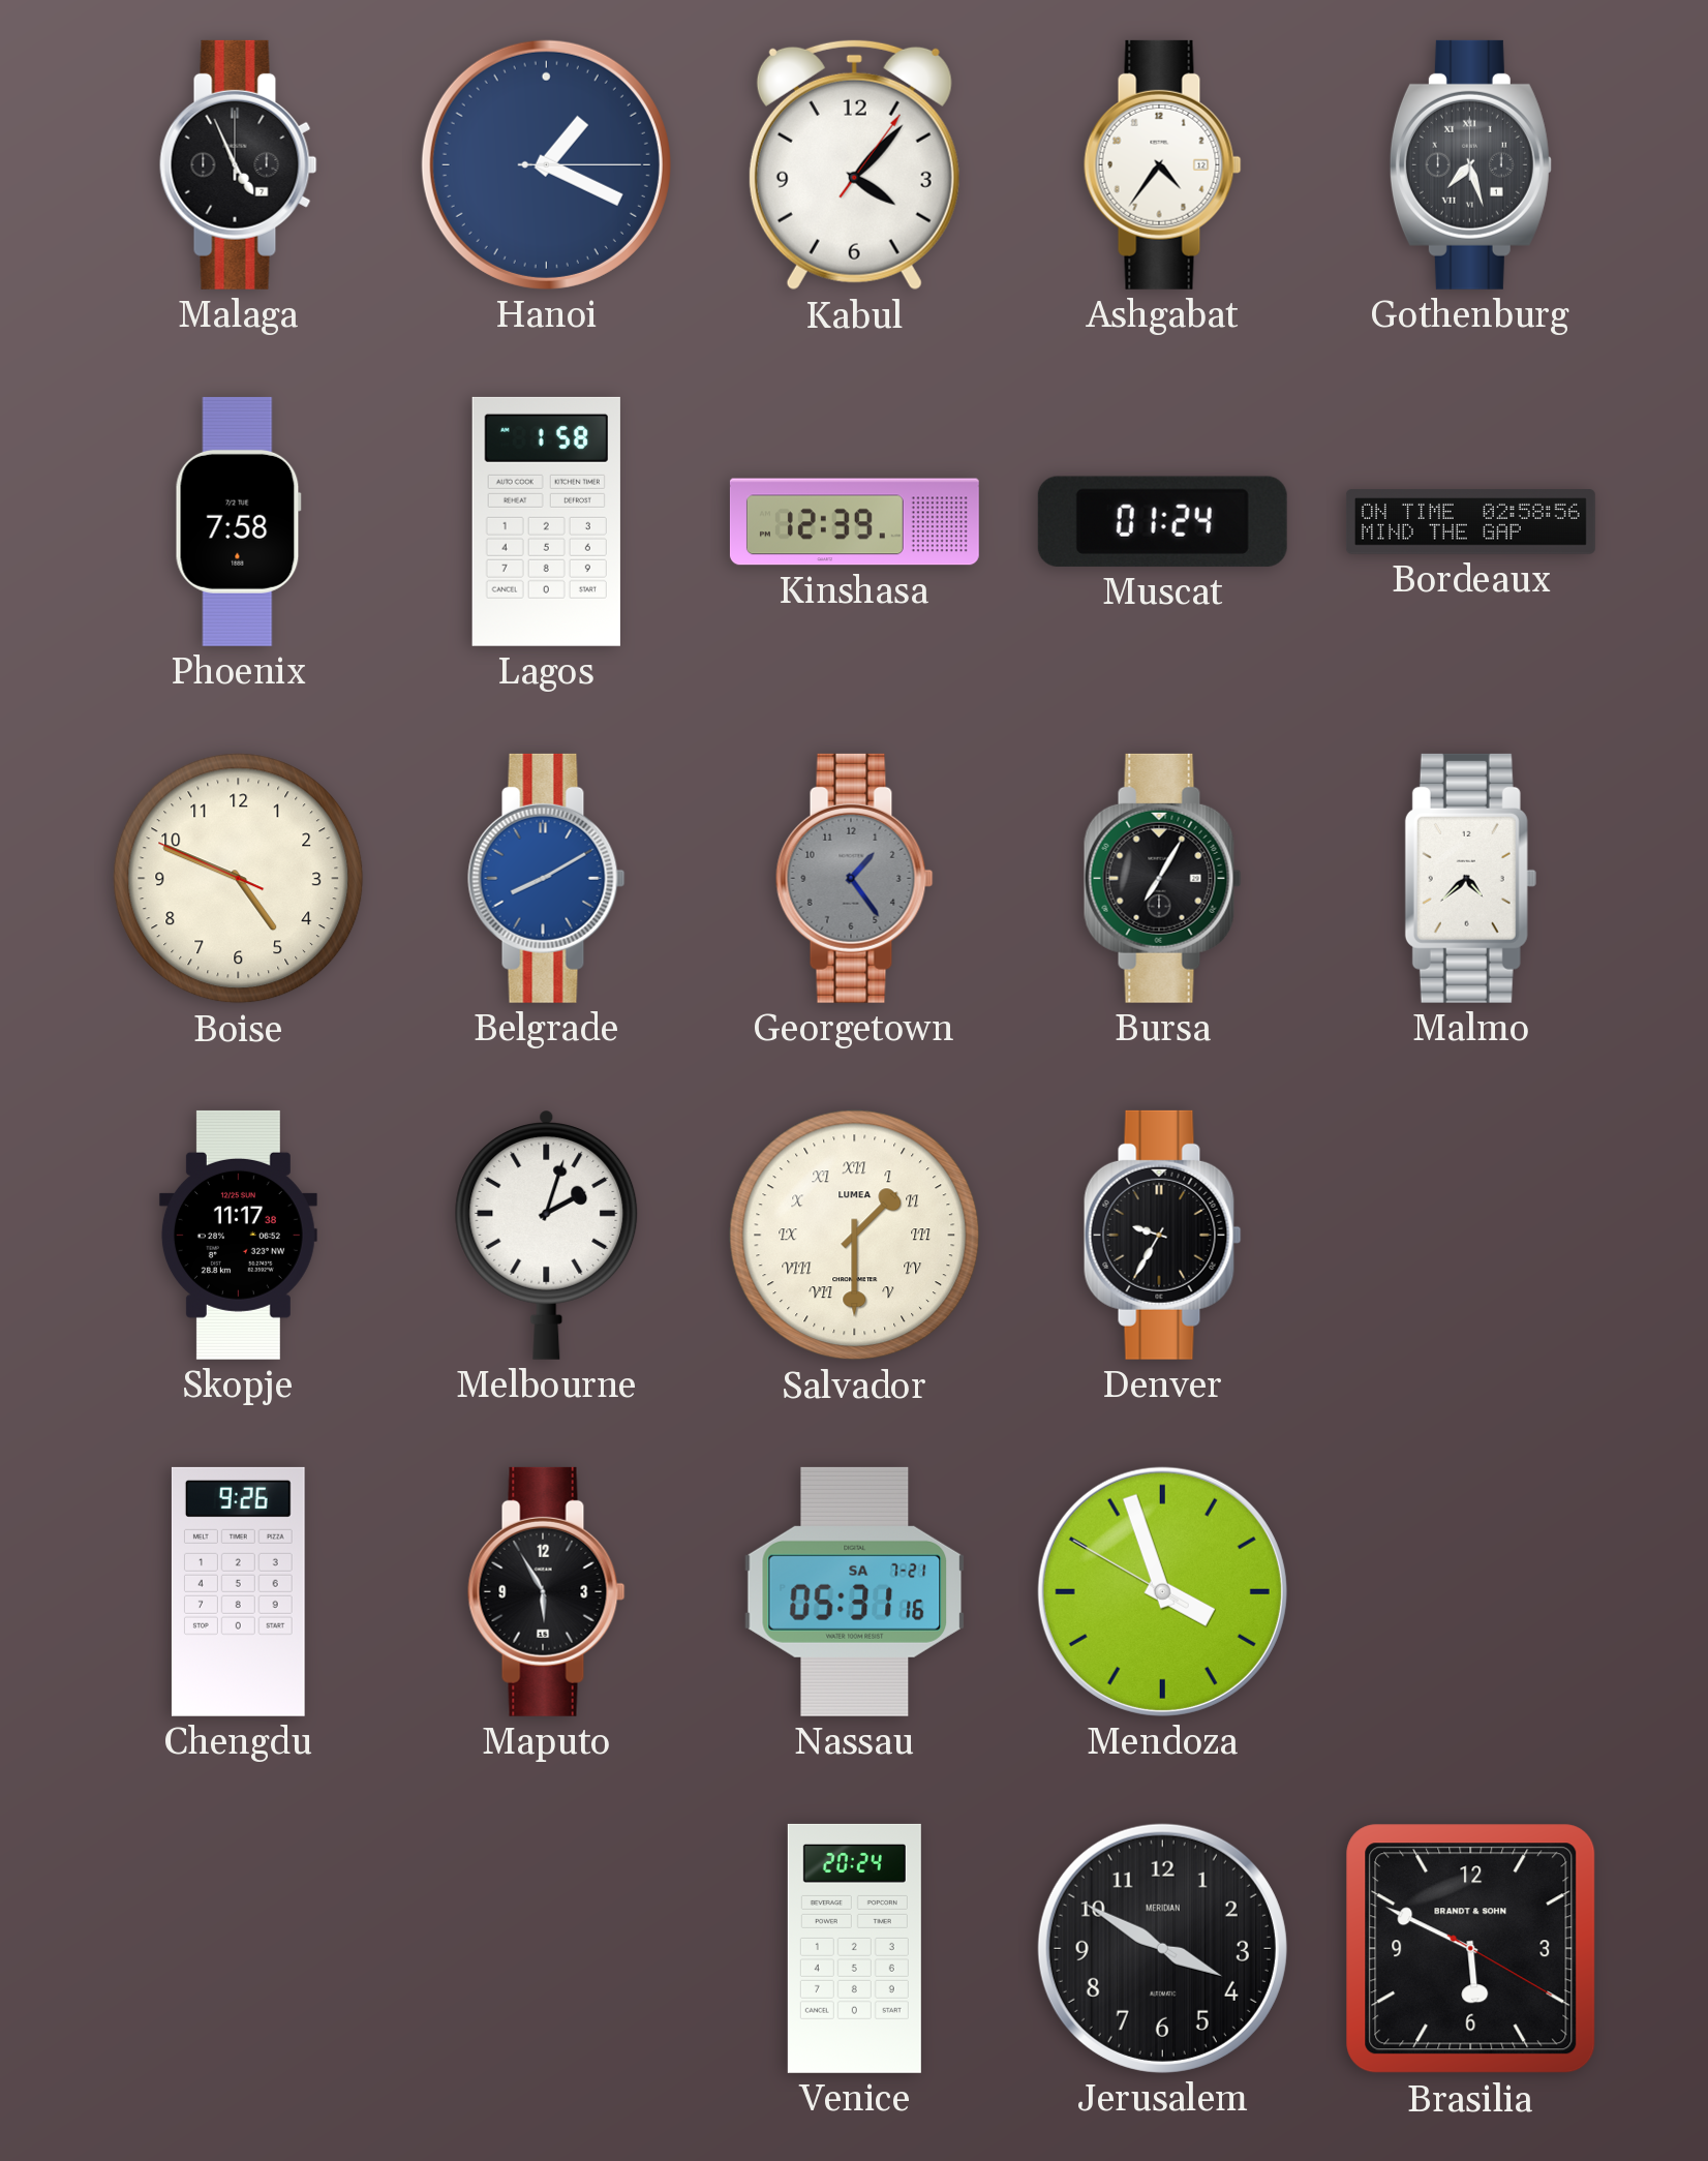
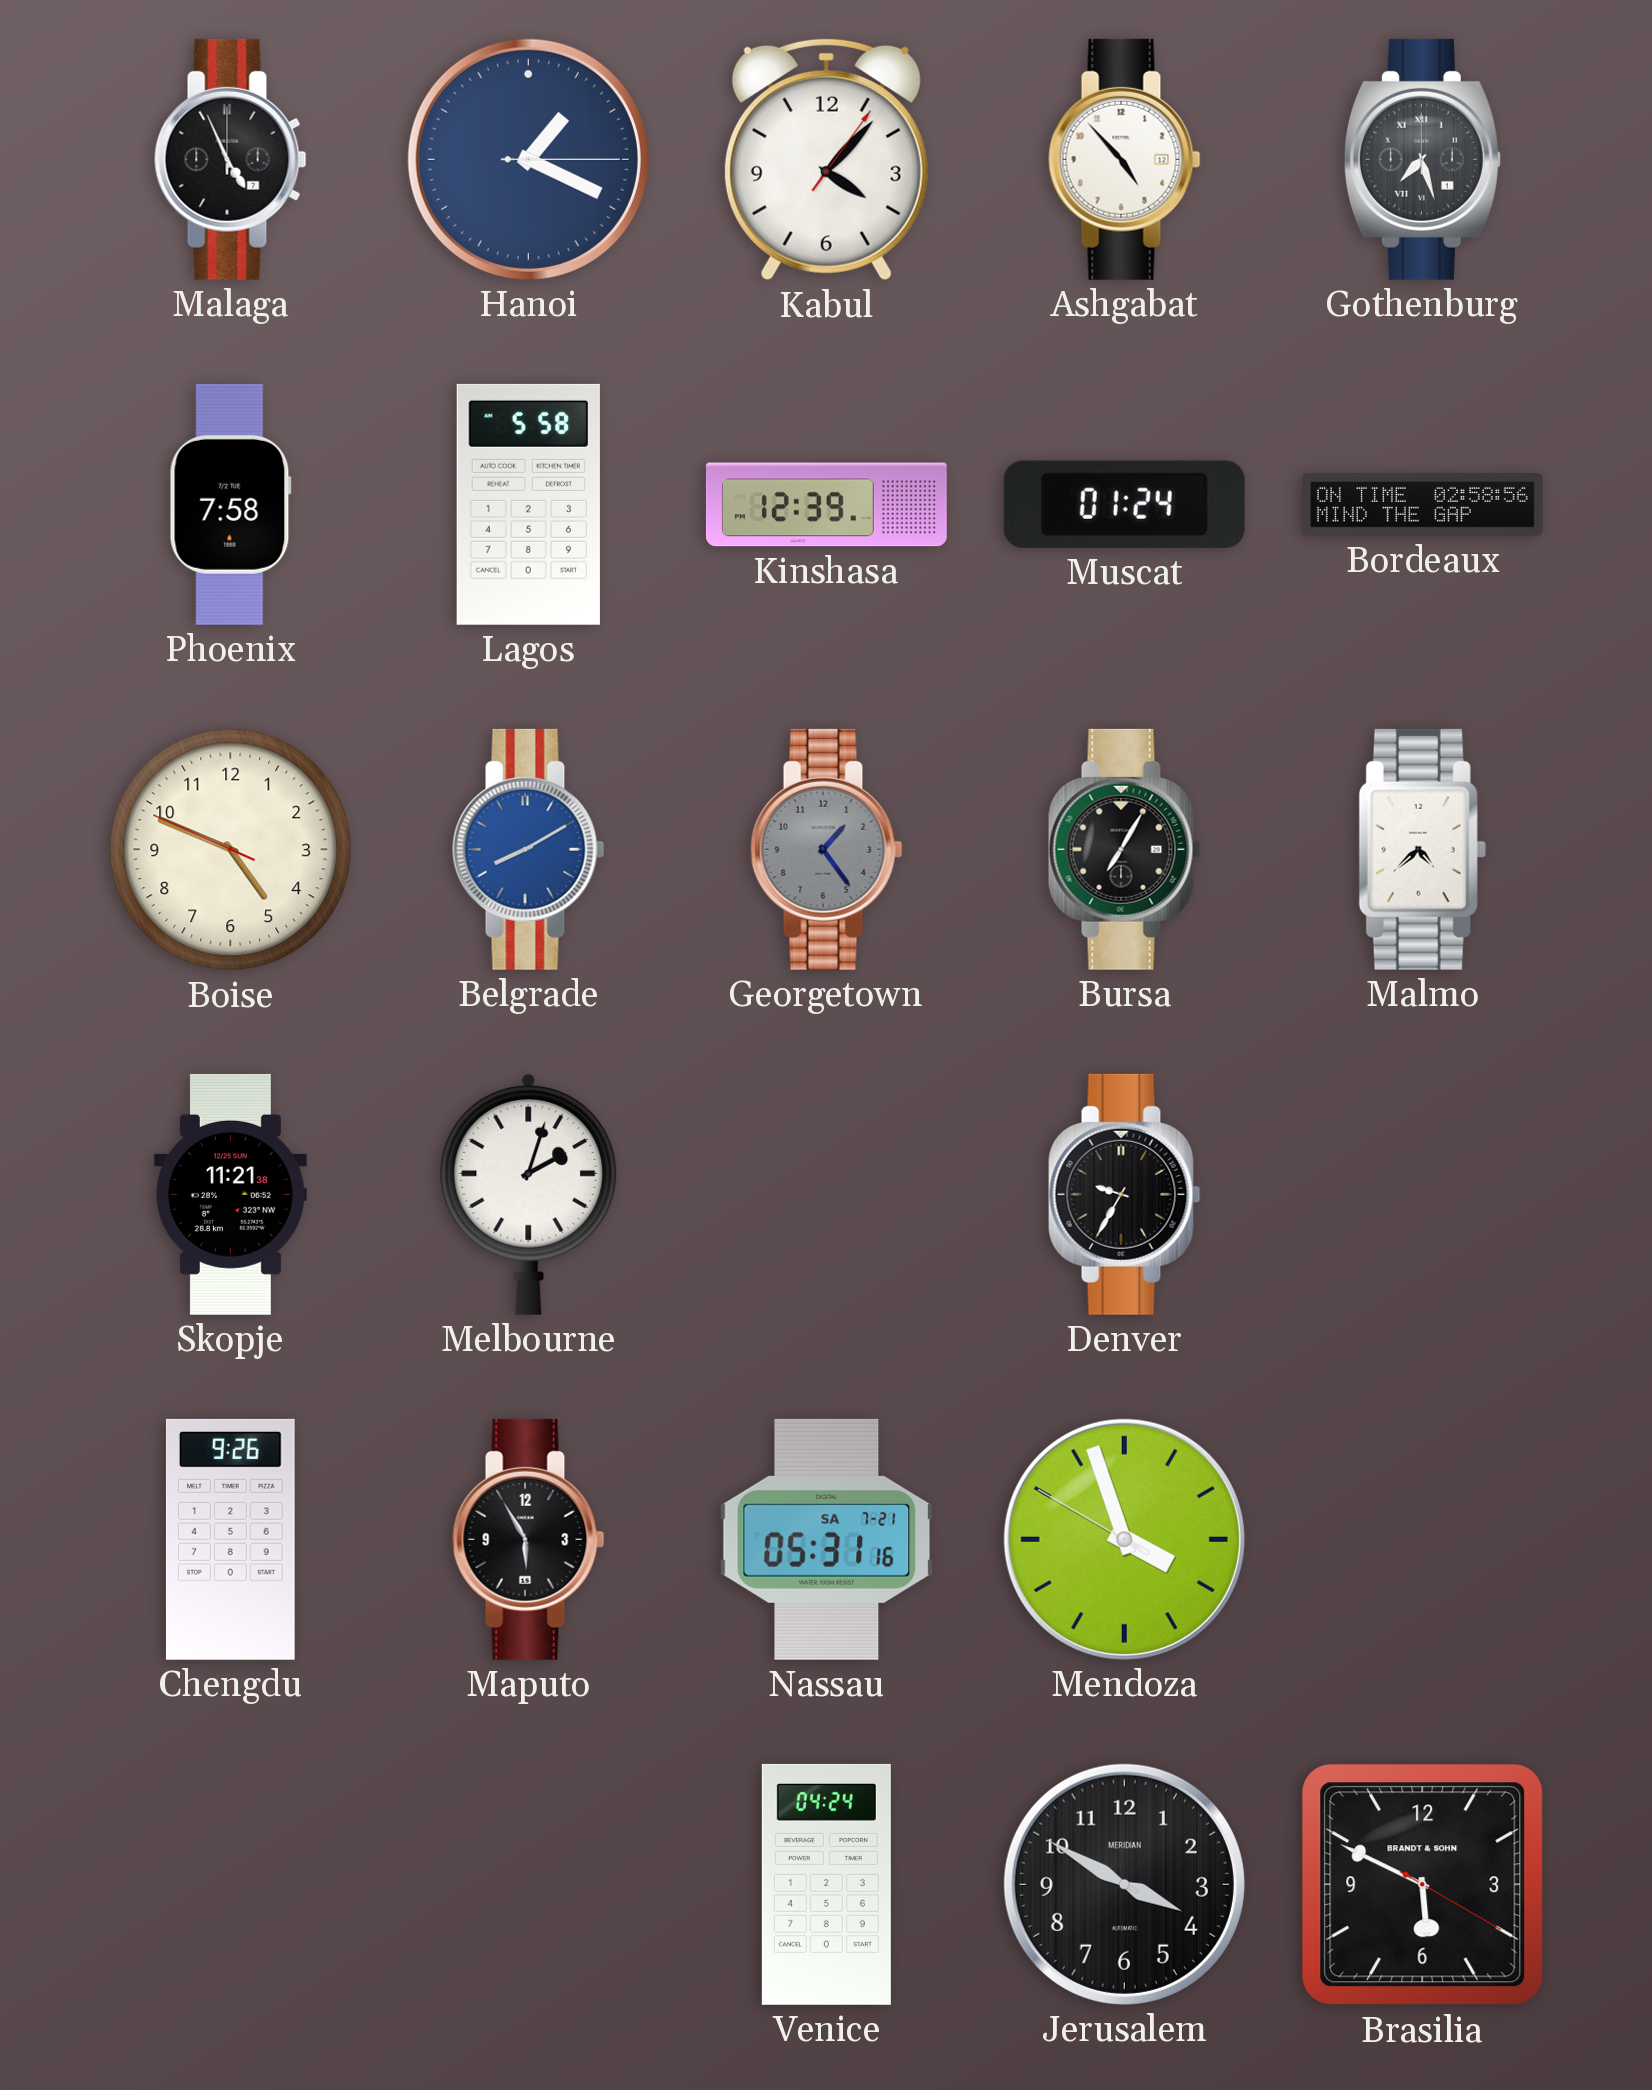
Ashgabat: 4:36 -> 4:53 (1125, 159)
Lagos: 1:58 -> 5:58 (528, 504)
Skopje: 11:17 -> 11:21 (230, 1194)
Salvador: 1:30 -> none (855, 1236)
Venice: 20:24 -> 04:24 (826, 1884)
